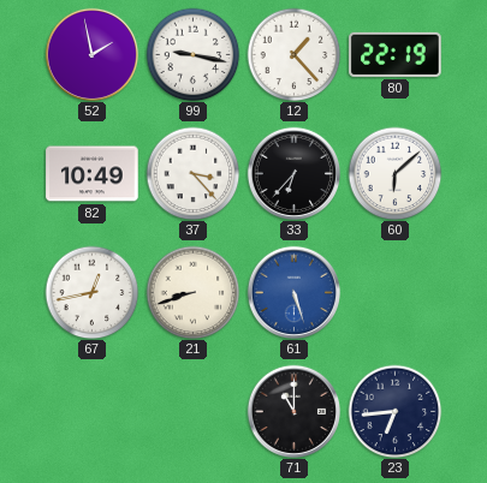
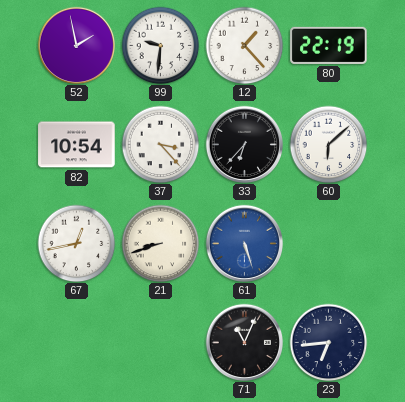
99: 9:17 -> 9:31 (160, 45)
82: 10:49 -> 10:54 (77, 145)
71: 11:00 -> 11:04 (244, 342)
